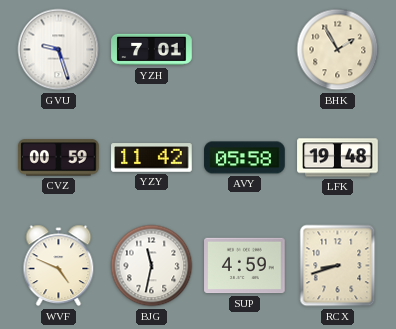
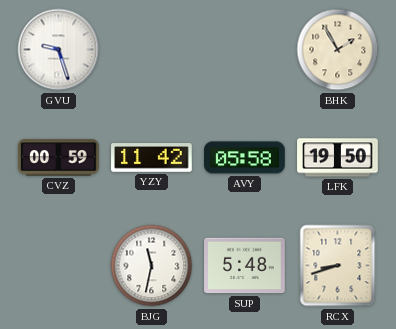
YZH: 7:01 -> none (152, 50)
LFK: 19:48 -> 19:50 (338, 158)
WVF: 4:49 -> none (59, 266)
SUP: 4:59 -> 5:48 (245, 266)
